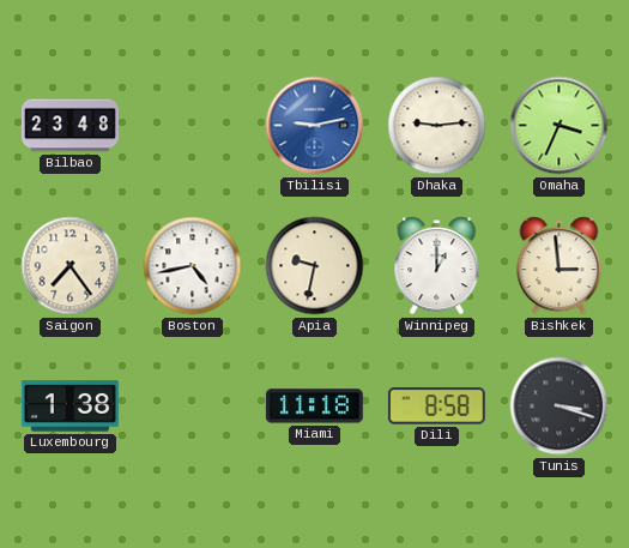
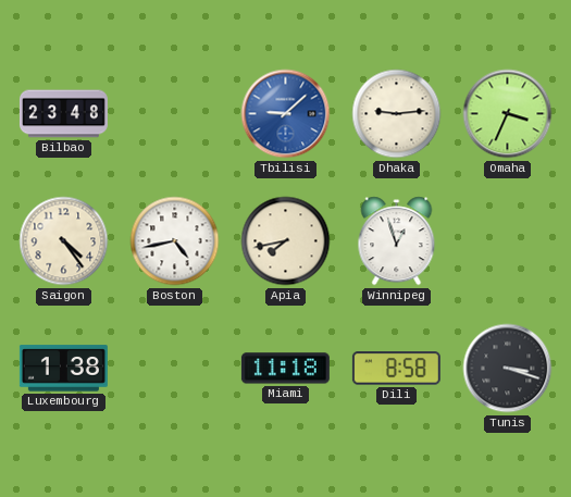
Tbilisi: 9:13 -> 9:08 (286, 114)
Saigon: 7:24 -> 4:24 (64, 241)
Apia: 9:32 -> 7:43 (286, 241)
Winnipeg: 1:00 -> 12:57 (397, 241)
Bishkek: 2:59 -> none (560, 266)
